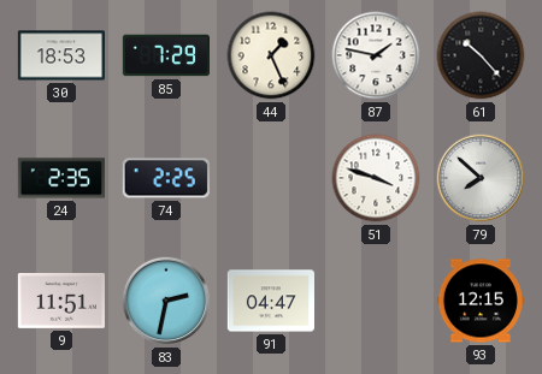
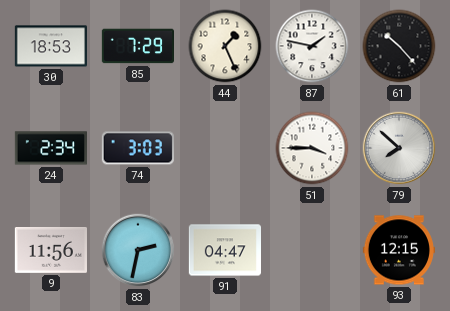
24: 2:35 -> 2:34 (50, 148)
74: 2:25 -> 3:03 (138, 148)
51: 3:48 -> 3:45 (312, 148)
9: 11:51 -> 11:56 (50, 251)
